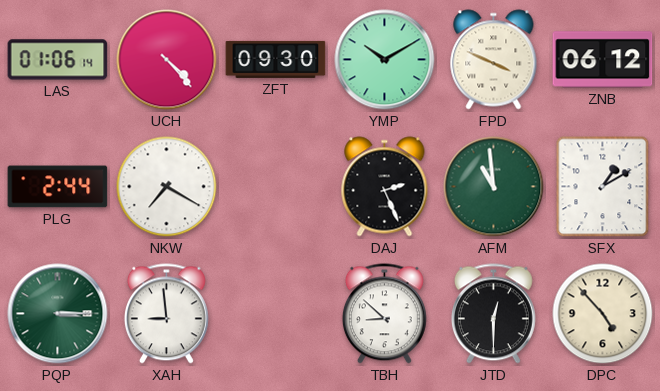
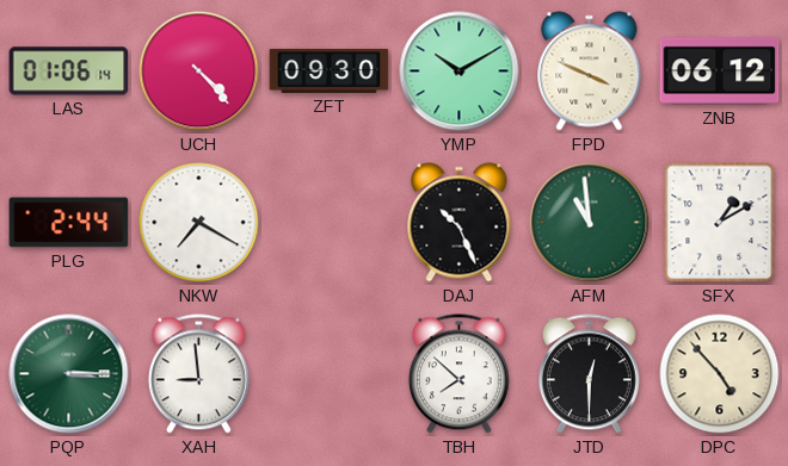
DAJ: 2:26 -> 10:26 (460, 223)
TBH: 8:52 -> 7:52 (458, 374)
